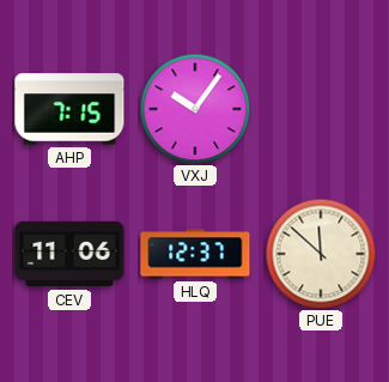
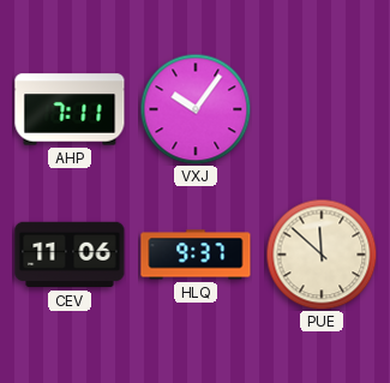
AHP: 7:15 -> 7:11 (70, 109)
HLQ: 12:37 -> 9:37 (196, 255)
